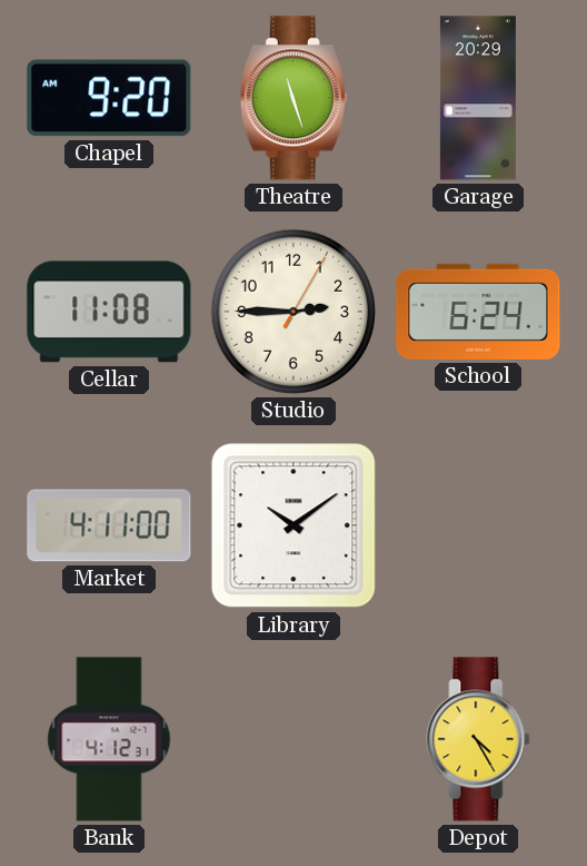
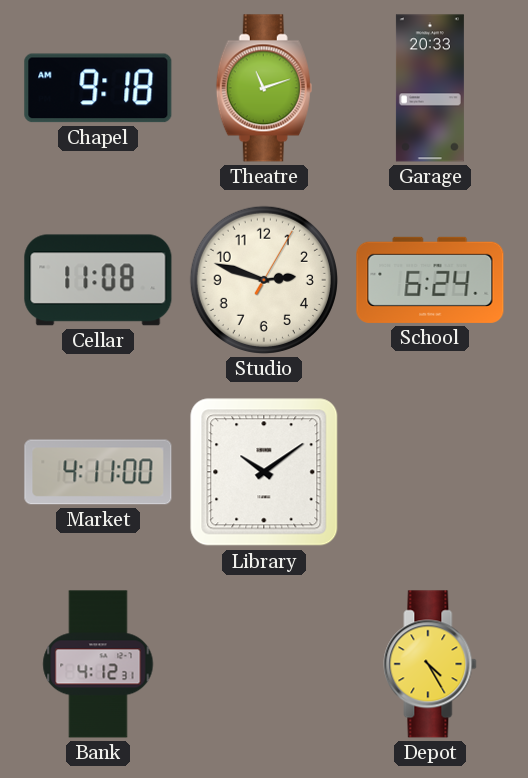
Chapel: 9:20 -> 9:18 (98, 88)
Theatre: 11:27 -> 11:12 (264, 88)
Garage: 20:29 -> 20:33 (430, 88)
Studio: 2:45 -> 2:48 (264, 280)
